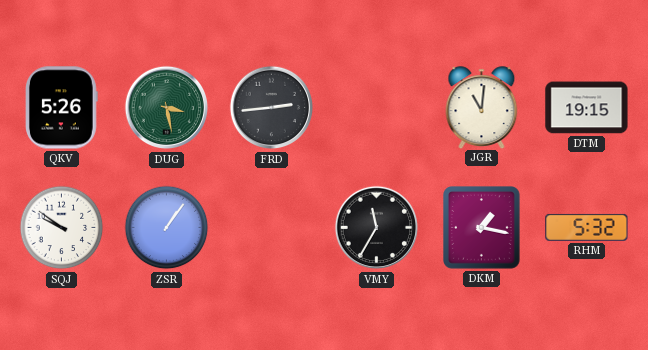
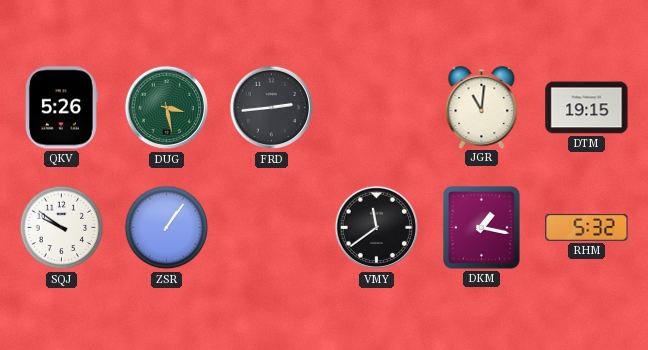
VMY: 11:35 -> 11:39 (377, 228)
